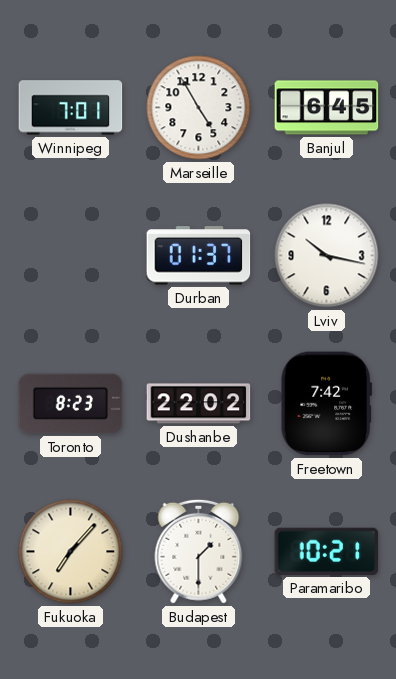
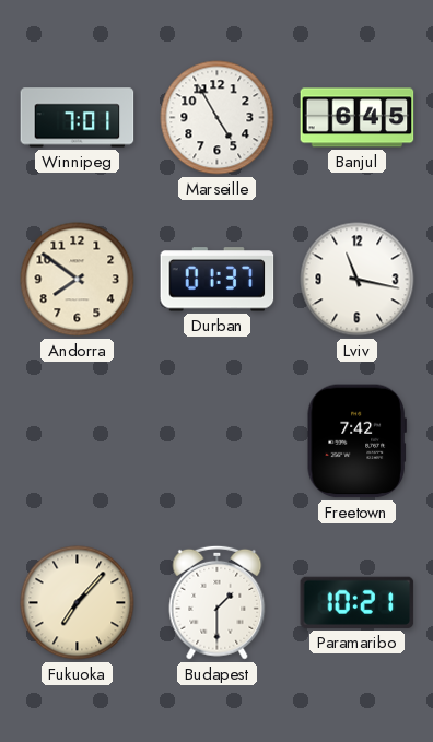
Andorra: none -> 7:51 (78, 280)
Lviv: 10:17 -> 11:17 (358, 280)
Toronto: 8:23 -> none (71, 404)
Dushanbe: 22:02 -> none (199, 404)
